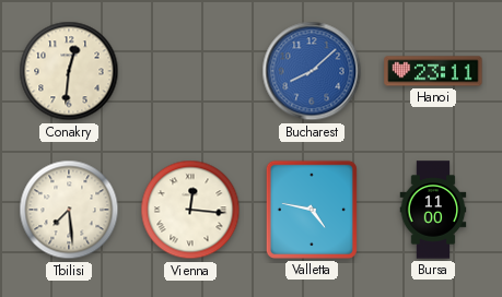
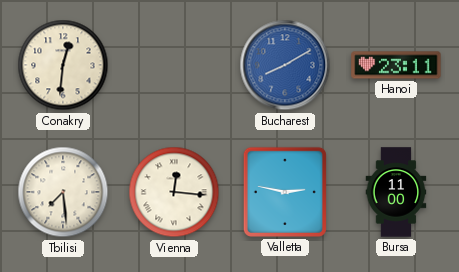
Bucharest: 8:08 -> 8:10 (285, 65)
Valletta: 4:47 -> 2:47 (285, 192)
